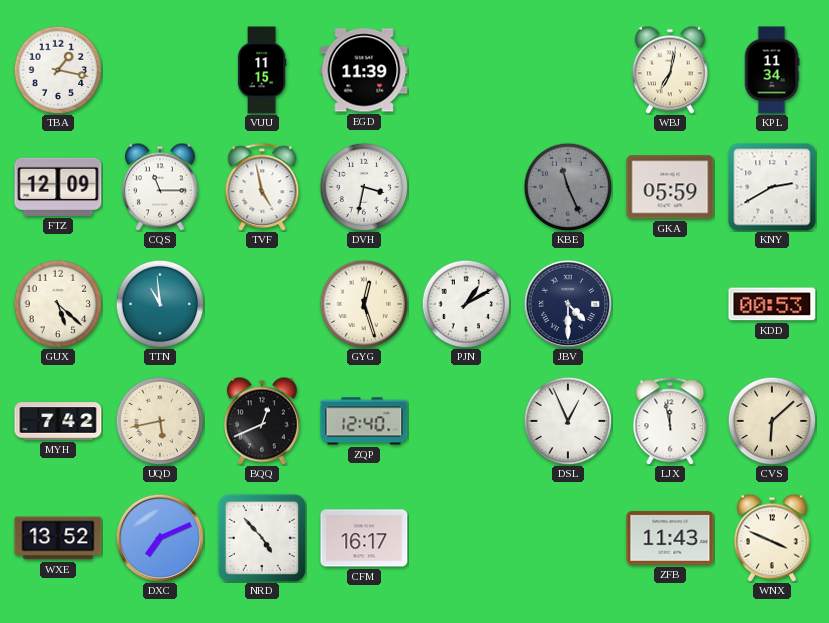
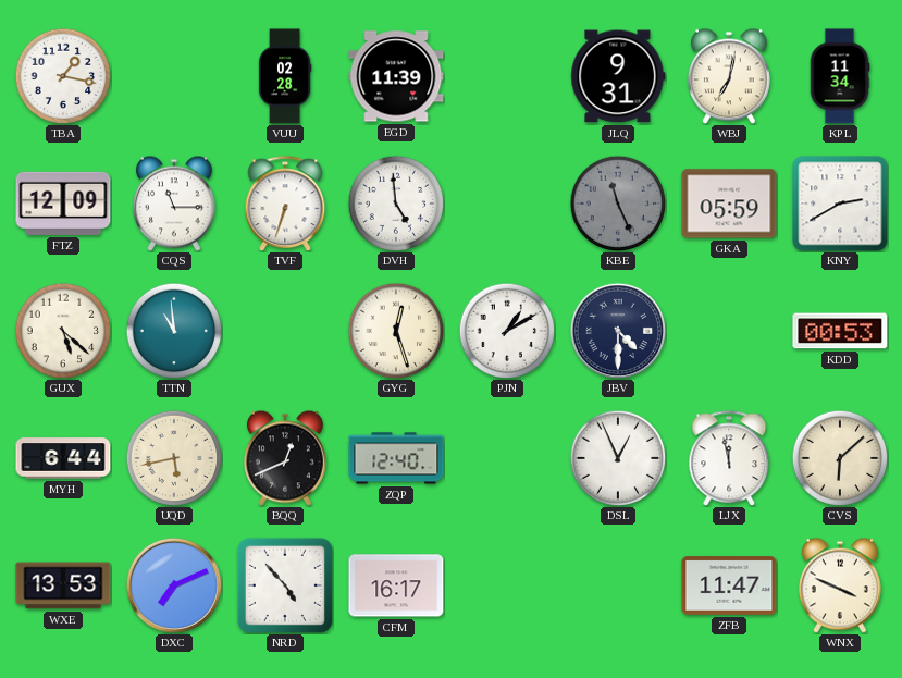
VUU: 11:15 -> 02:28 (285, 76)
JLQ: none -> 9:31 (618, 76)
TVF: 4:58 -> 6:33 (285, 204)
DVH: 3:32 -> 4:59 (396, 204)
MYH: 7:42 -> 6:44 (63, 458)
WXE: 13:52 -> 13:53 (63, 585)
ZFB: 11:43 -> 11:47 (729, 585)
